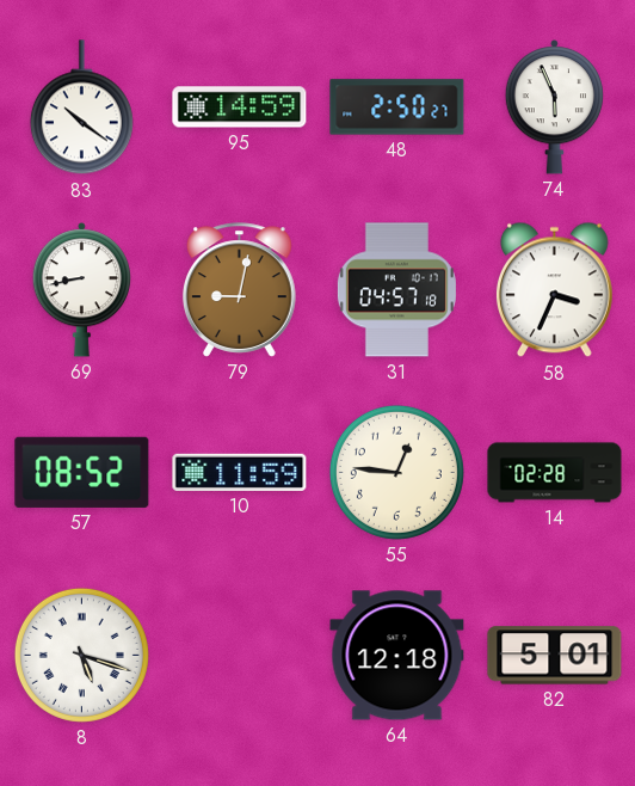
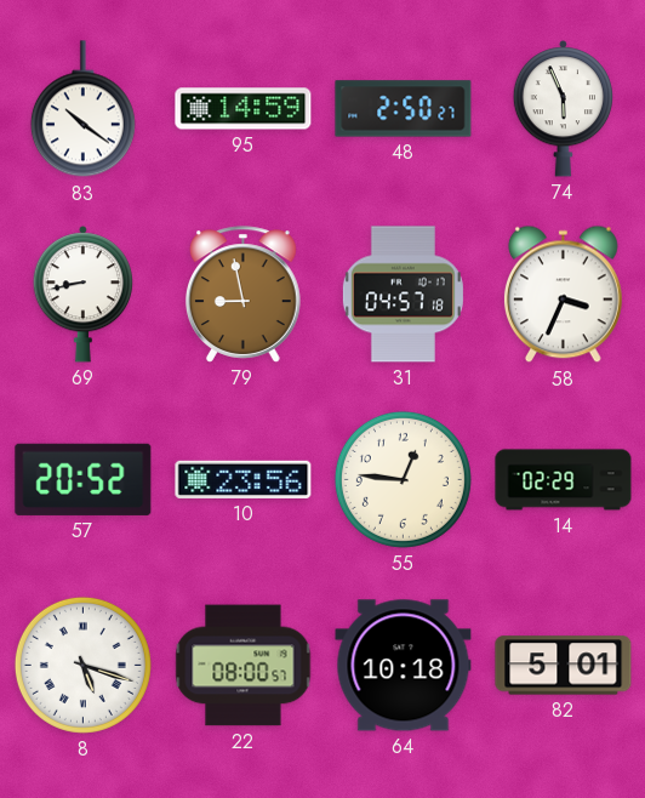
79: 9:02 -> 8:58 (242, 295)
57: 08:52 -> 20:52 (84, 479)
10: 11:59 -> 23:56 (244, 479)
14: 02:28 -> 02:29 (564, 480)
22: none -> 08:00 (244, 666)
64: 12:18 -> 10:18 (404, 666)
